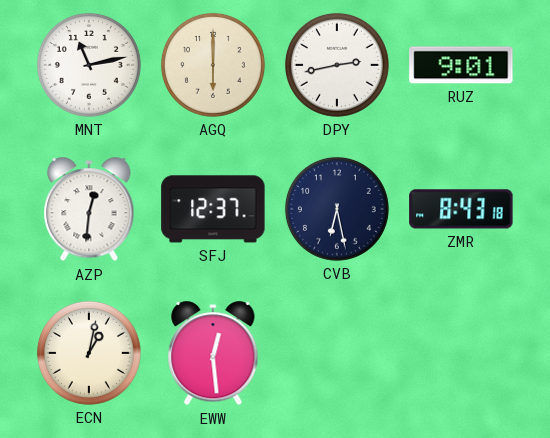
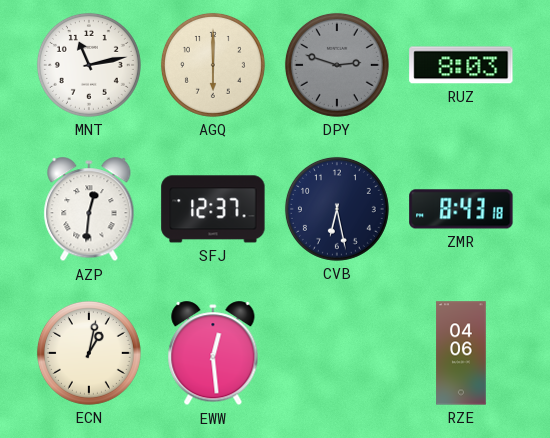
DPY: 2:43 -> 2:48 (337, 65)
DPY dial: white -> grey (337, 65)
RUZ: 9:01 -> 8:03 (461, 65)
RZE: none -> 04:06 (461, 353)
